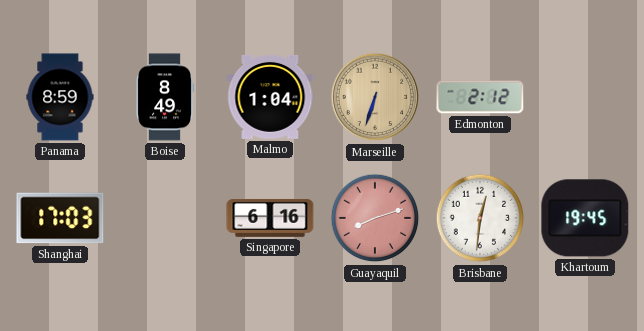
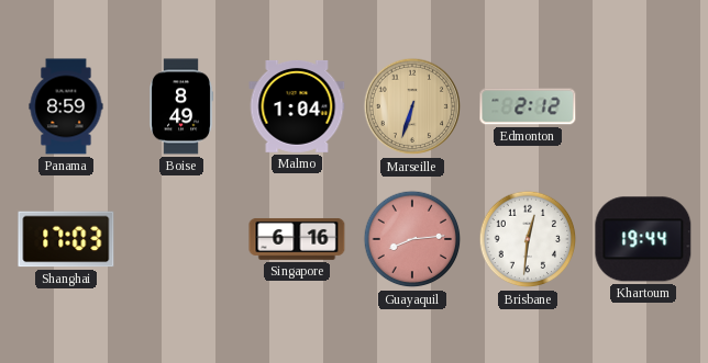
Guayaquil: 8:12 -> 8:14 (412, 239)
Khartoum: 19:45 -> 19:44 (643, 239)
